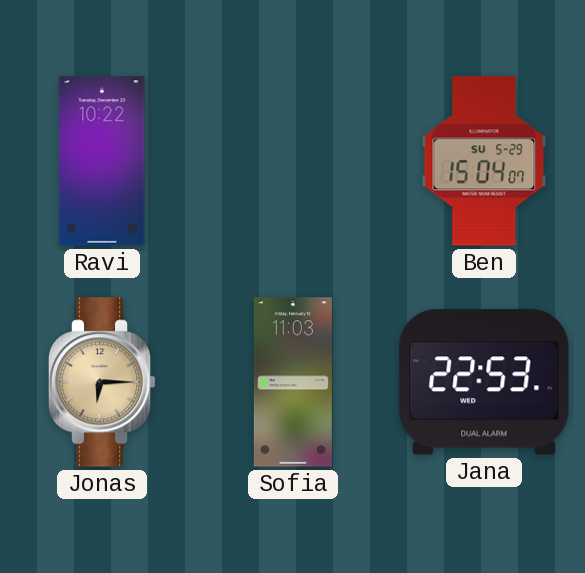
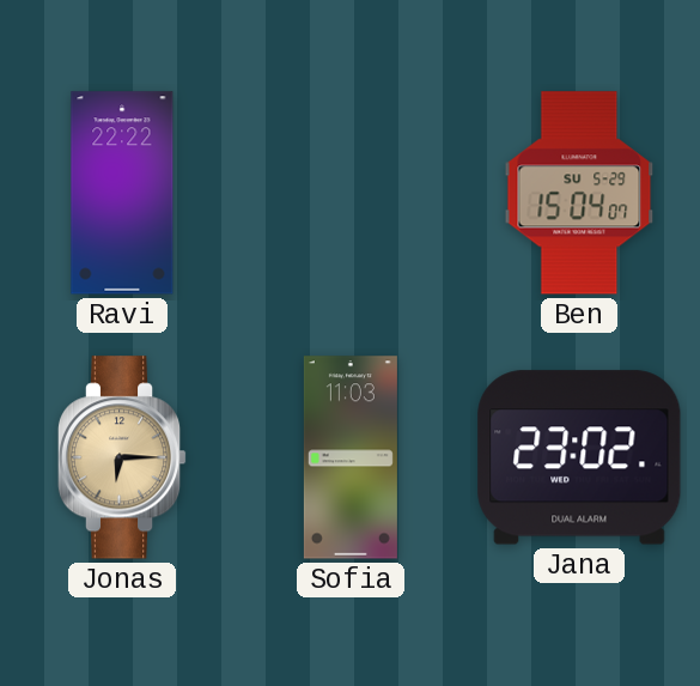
Ravi: 10:22 -> 22:22 (122, 193)
Jana: 22:53 -> 23:02 (579, 457)
